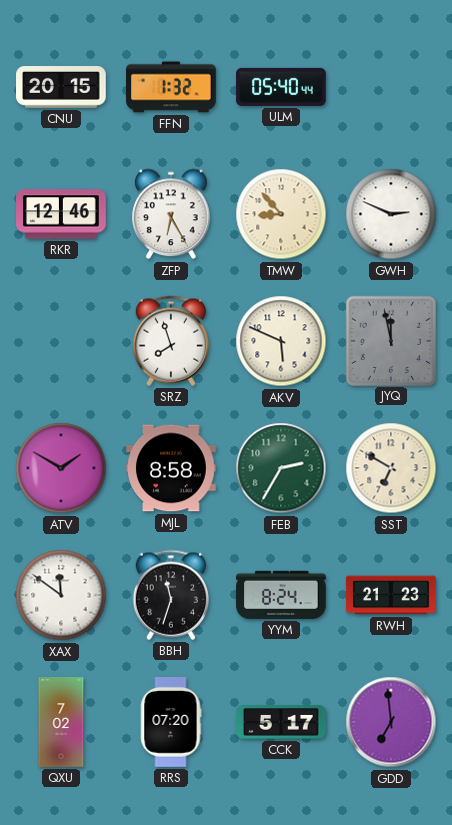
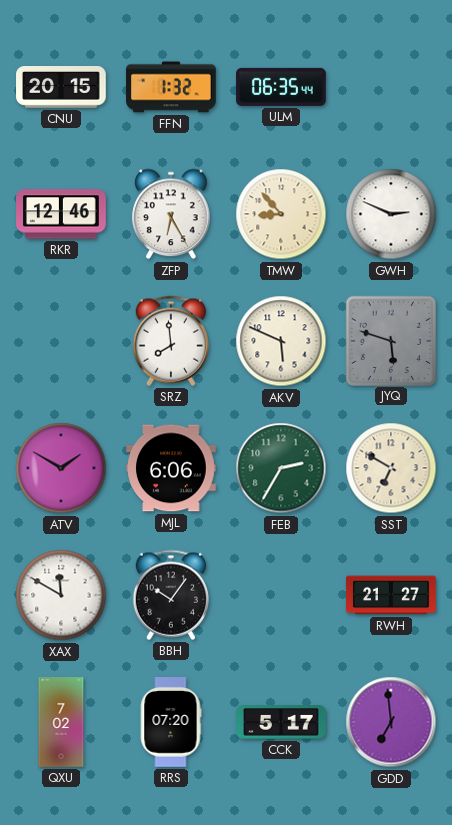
ULM: 05:40 -> 06:35 (281, 87)
SRZ: 7:57 -> 7:59 (170, 341)
JYQ: 11:58 -> 5:48 (390, 340)
MJL: 8:58 -> 6:06 (171, 468)
XAX: 11:51 -> 11:50 (61, 595)
BBH: 11:33 -> 10:06 (170, 595)
YYM: 8:24 -> none (281, 595)
RWH: 21:23 -> 21:27 (391, 595)
